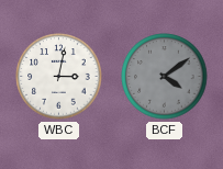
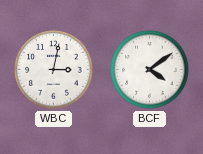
BCF dial: grey -> white (150, 70)
